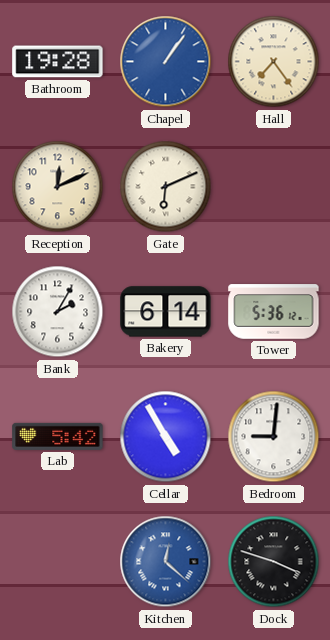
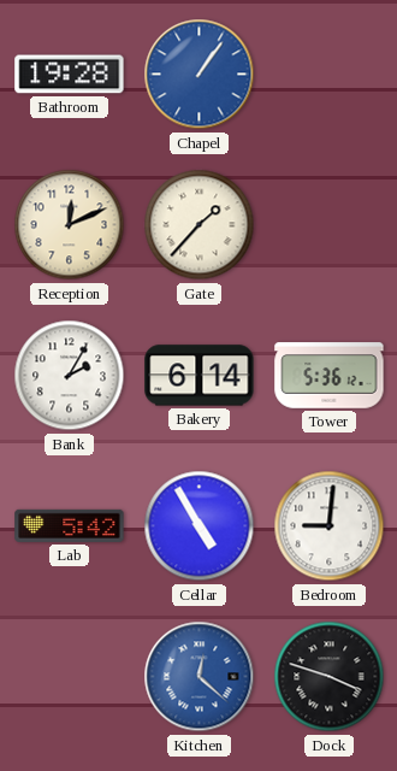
Hall: 7:24 -> none (274, 62)
Gate: 6:11 -> 1:37 (200, 225)
